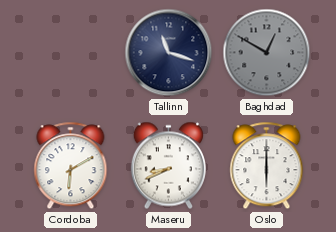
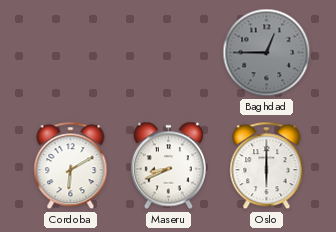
Tallinn: 11:18 -> none (169, 53)
Baghdad: 12:50 -> 12:45 (267, 53)
